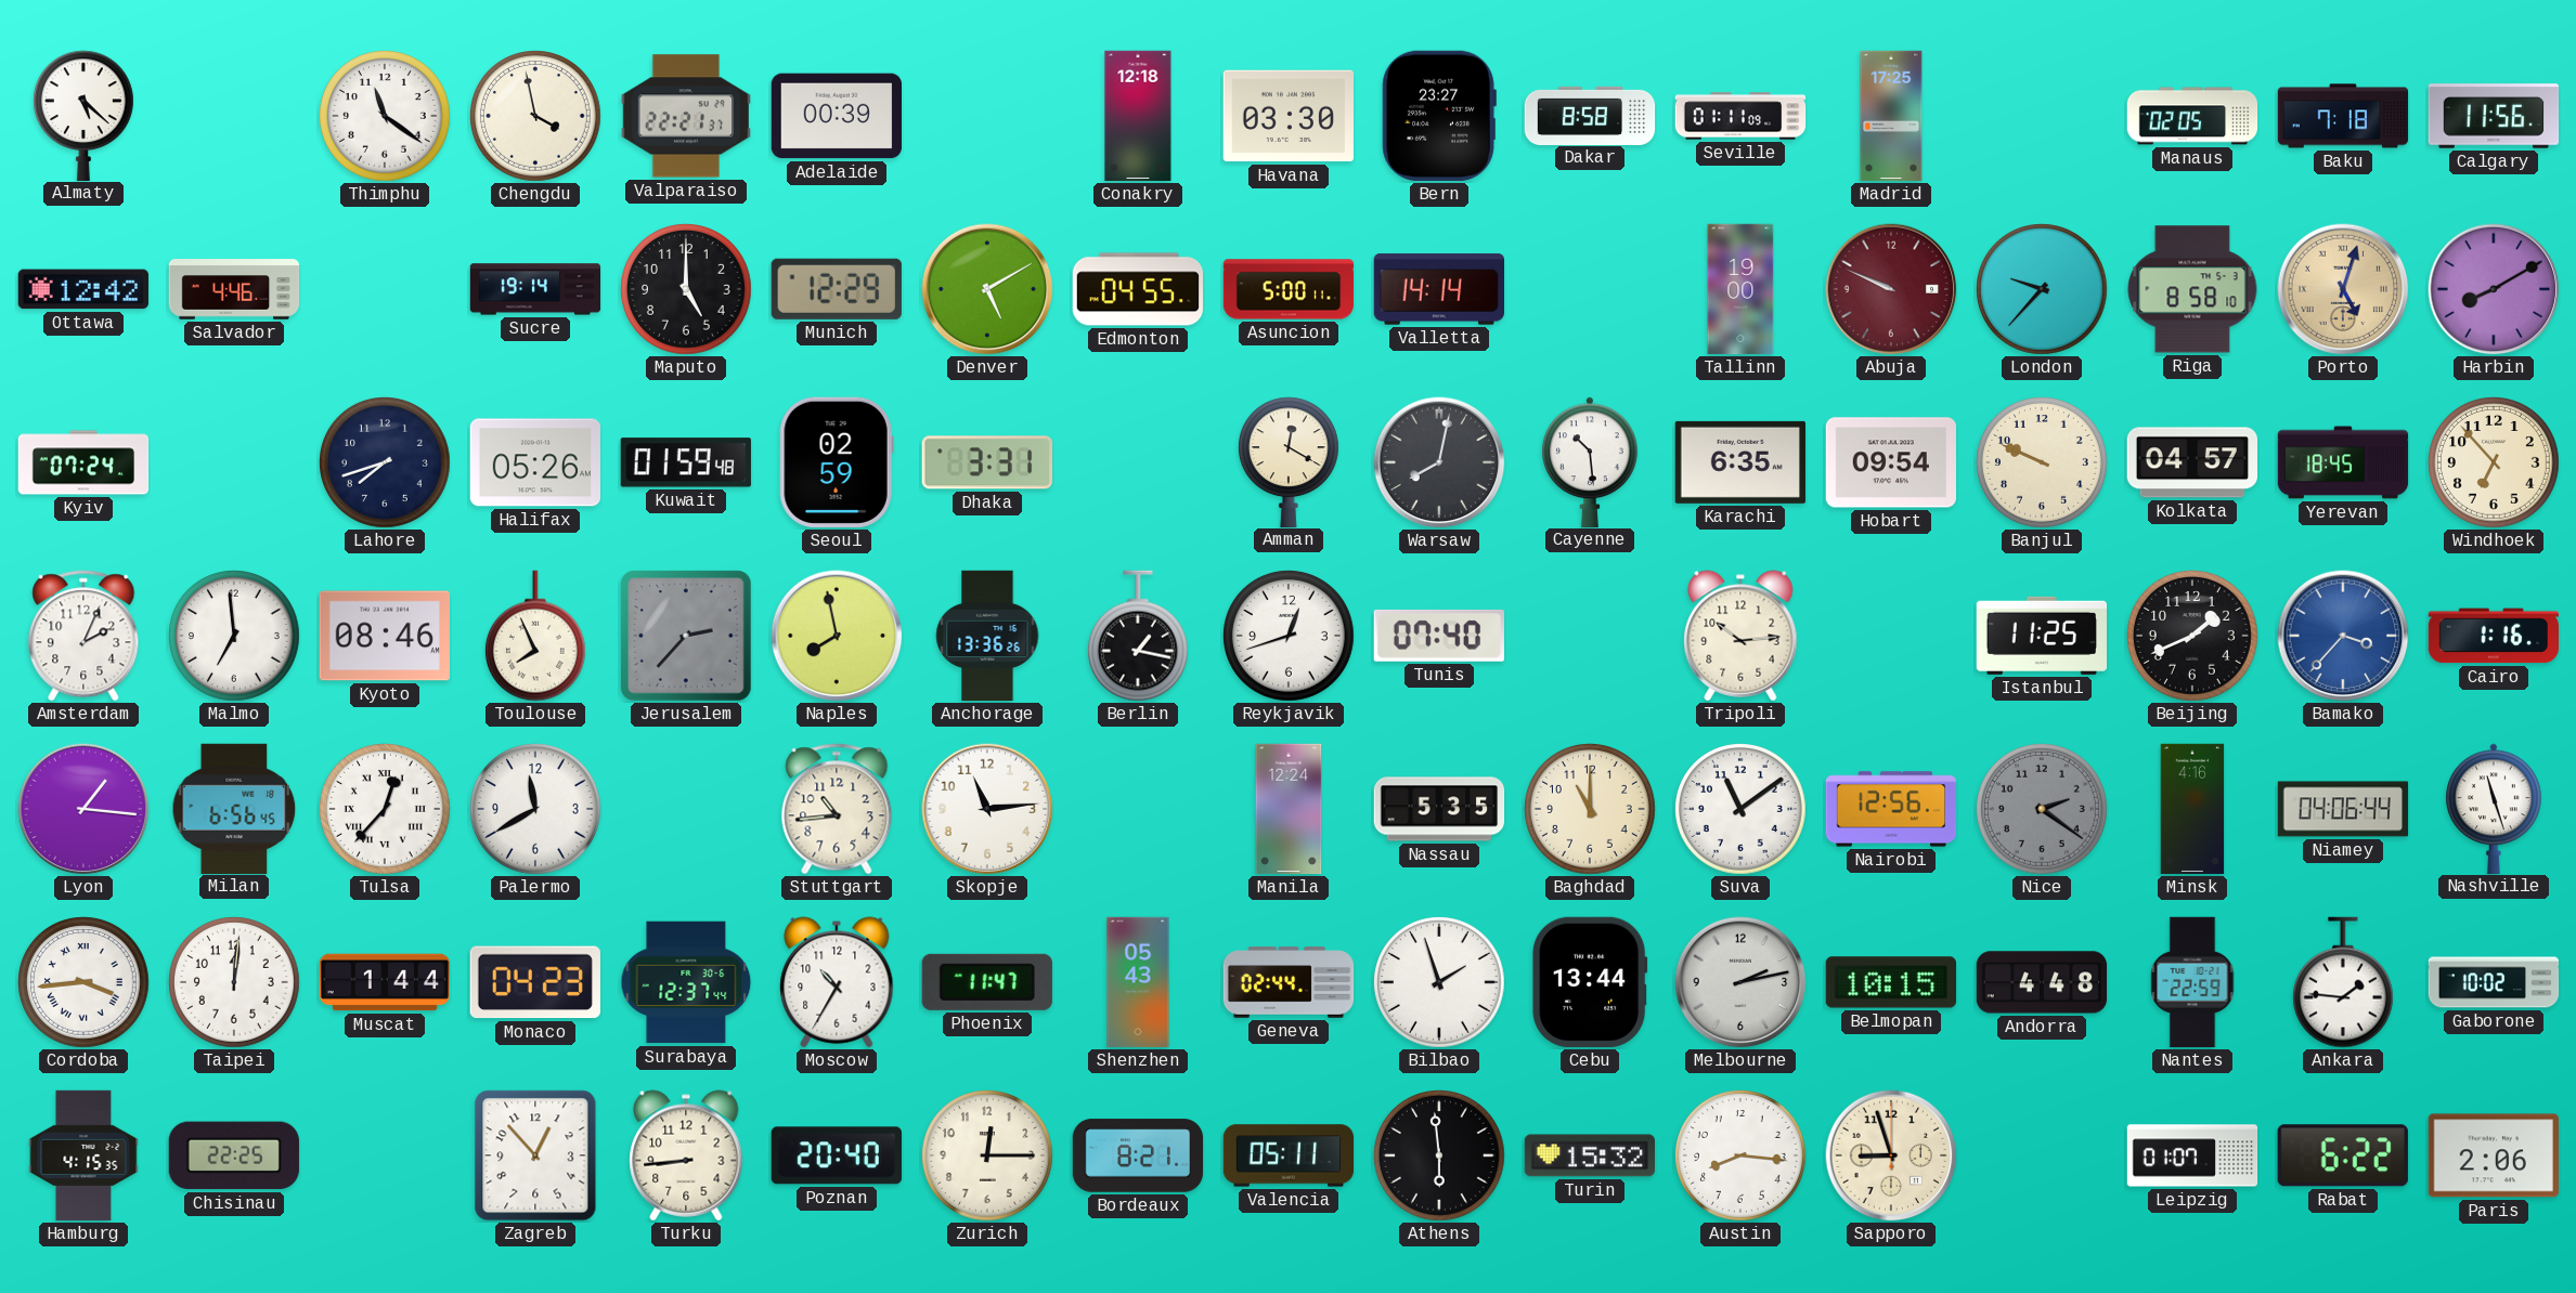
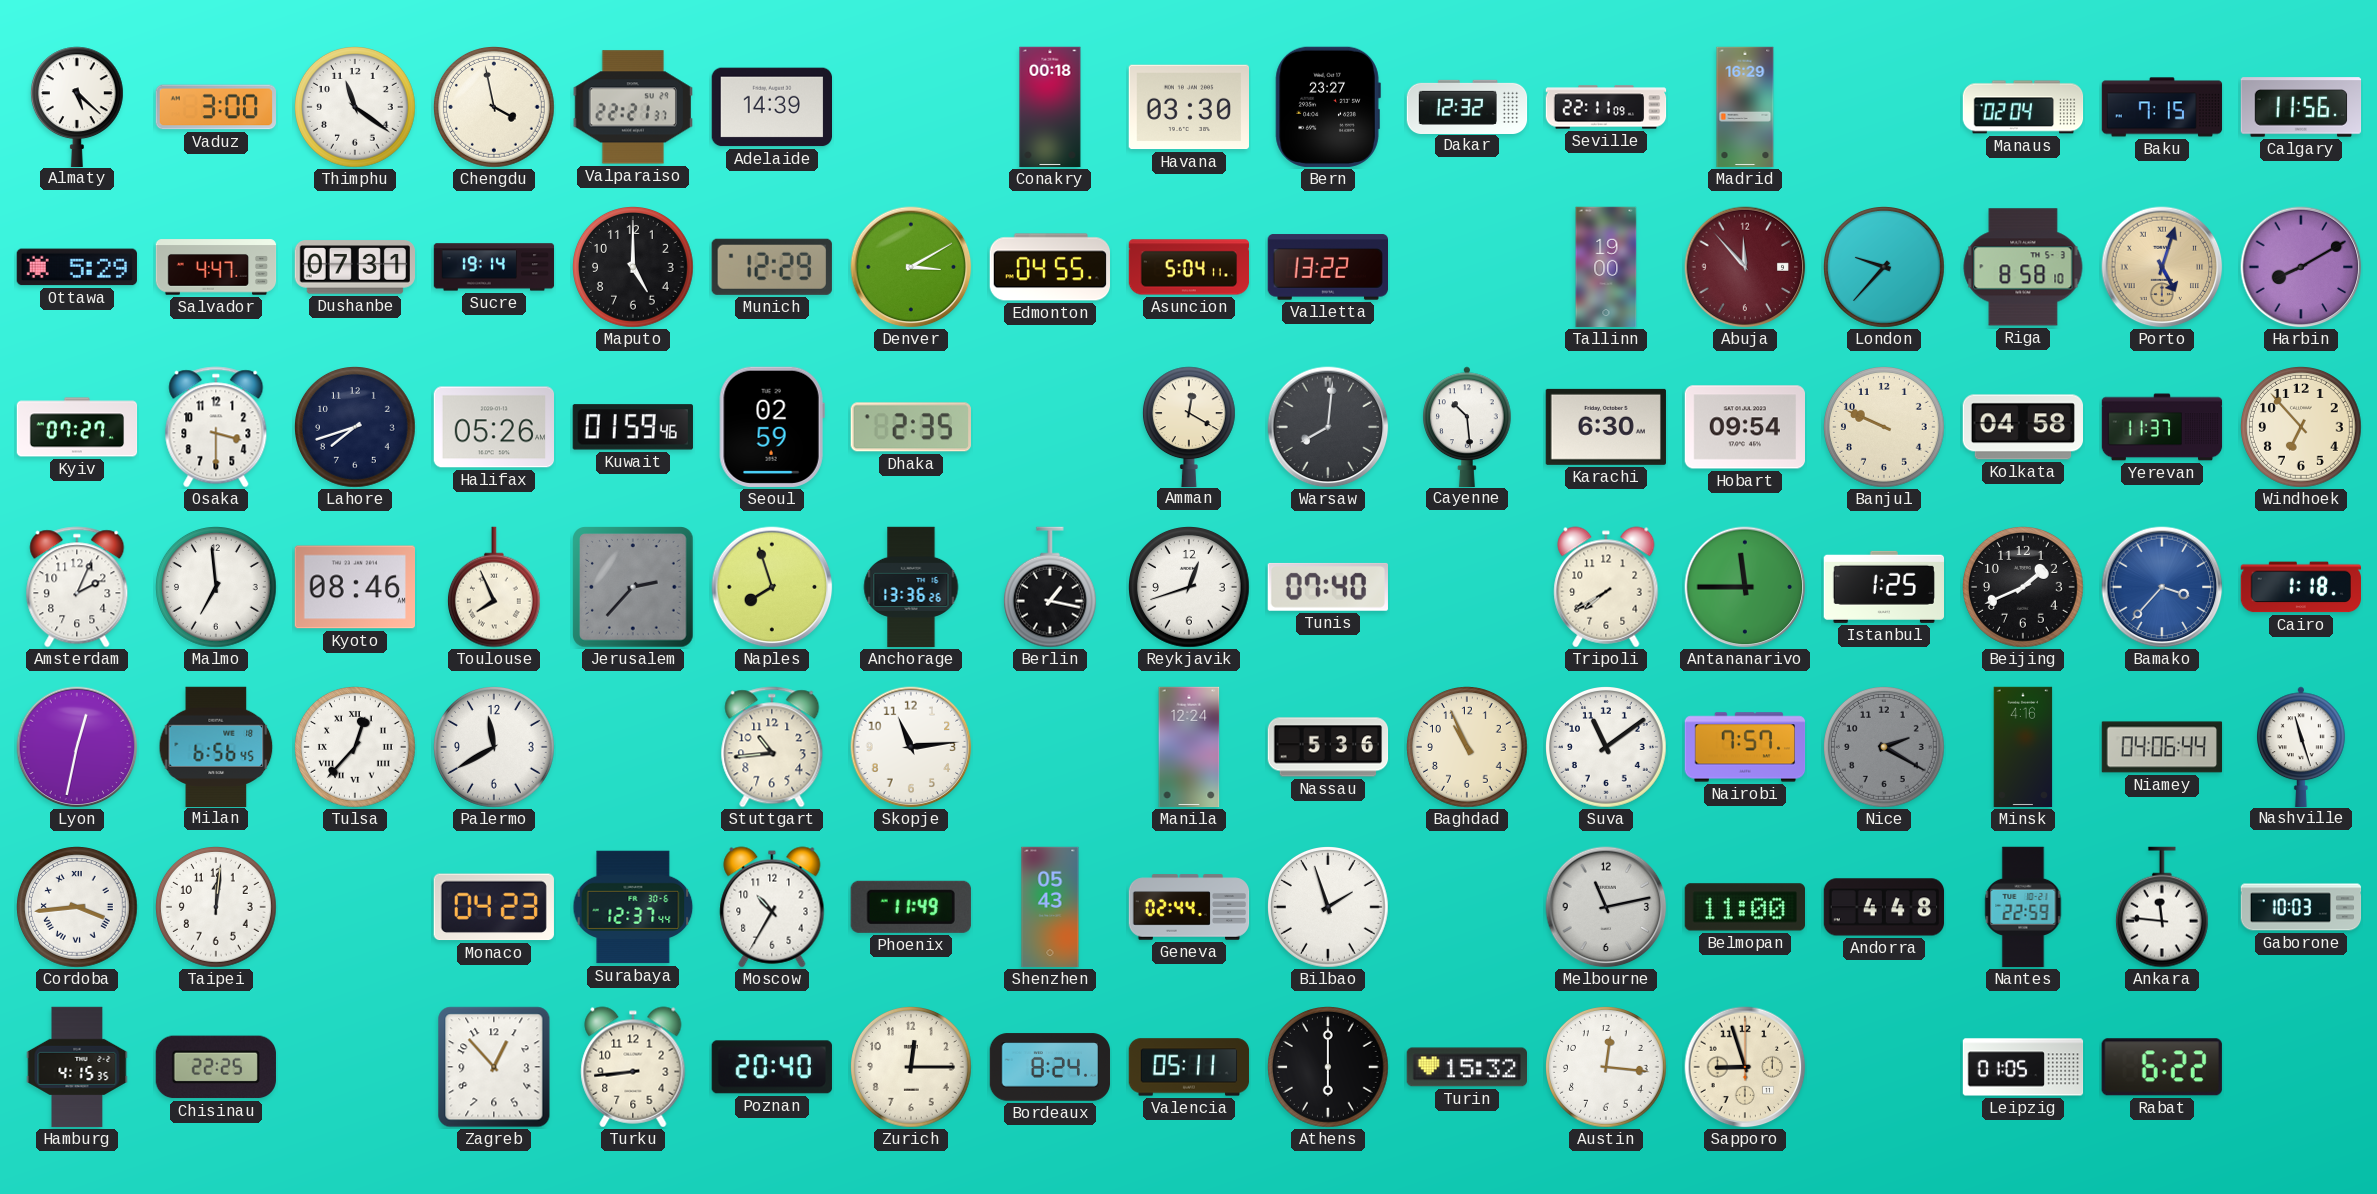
Vaduz: none -> 3:00 (215, 107)
Adelaide: 00:39 -> 14:39 (771, 107)
Conakry: 12:18 -> 00:18 (1050, 107)
Dakar: 8:58 -> 12:32 (1467, 106)
Seville: 01:11 -> 22:11 (1606, 107)
Madrid: 17:25 -> 16:29 (1745, 107)
Manaus: 02:05 -> 02:04 (2023, 107)
Baku: 7:18 -> 7:15 (2162, 107)
Ottawa: 12:42 -> 5:29 (77, 267)
Salvador: 4:46 -> 4:47 (216, 267)
Dushanbe: none -> 07:31 (355, 267)
Denver: 5:10 -> 3:10 (911, 267)
Asuncion: 5:00 -> 5:04 (1189, 267)
Valletta: 14:14 -> 13:22 (1327, 267)
Abuja: 9:49 -> 11:53 (1745, 267)
Kyiv: 07:24 -> 07:27 (77, 427)
Osaka: none -> 3:30 (216, 427)
Kuwait: 01:59:48 -> 01:59:46 (633, 427)
Dhaka: 3:31 -> 2:35 (911, 427)
Warsaw: 8:02 -> 8:01 (1328, 427)
Karachi: 6:35 -> 6:30 (1606, 427)
Kolkata: 04:57 -> 04:58 (2022, 427)
Yerevan: 18:45 -> 11:37 (2162, 427)
Naples: 7:58 -> 7:57 (772, 587)
Tripoli: 10:14 -> 7:40 (1606, 587)
Antananarivo: none -> 11:45 (1745, 587)
Istanbul: 11:25 -> 1:25 (1883, 587)
Cairo: 1:16 -> 1:18 (2300, 587)
Lyon: 1:16 -> 12:32 (77, 747)
Nassau: 5:35 -> 5:36 (1328, 747)
Baghdad: 11:00 -> 10:56 (1468, 748)
Nairobi: 12:56 -> 7:57 (1745, 747)
Nice: 2:21 -> 2:20 (1885, 748)
Muscat: 1:44 -> none (384, 982)
Phoenix: 11:47 -> 11:49 (911, 907)
Cebu: 13:44 -> none (1590, 982)
Melbourne: 2:13 -> 11:13 (1606, 907)
Belmopan: 10:15 -> 11:00 (1744, 907)
Ankara: 1:46 -> 11:46 (2162, 907)
Gaborone: 10:02 -> 10:03 (2301, 907)
Bordeaux: 8:21 -> 8:24 (1050, 1067)
Athens: 5:59 -> 6:00 (1329, 1068)
Austin: 8:16 -> 12:16 (1607, 1068)
Leipzig: 01:07 -> 01:05 (2023, 1067)
Paris: 2:06 -> none (2494, 1155)
